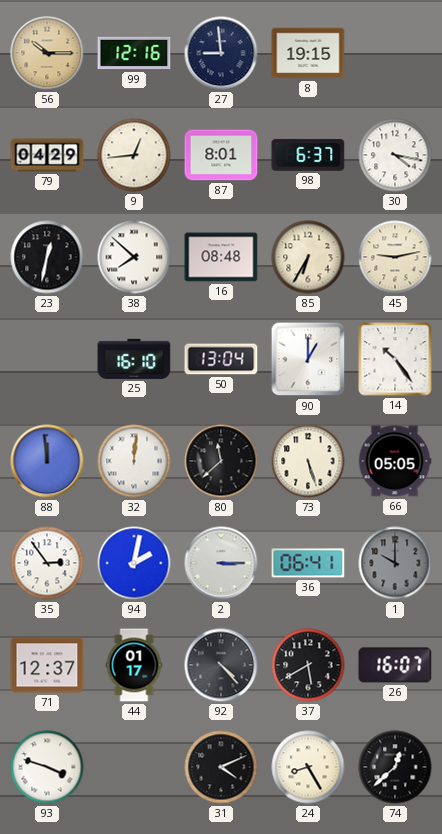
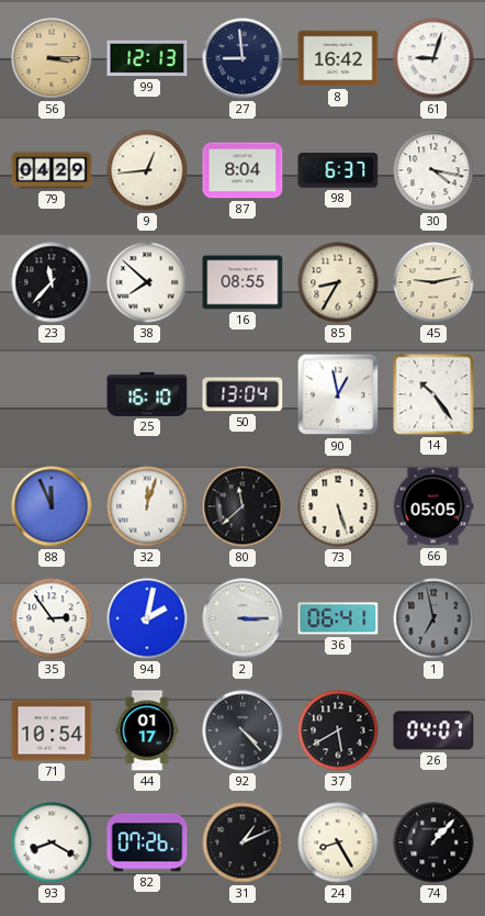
56: 10:15 -> 3:15 (52, 58)
99: 12:16 -> 12:13 (147, 58)
8: 19:15 -> 16:42 (338, 58)
61: none -> 9:03 (433, 58)
87: 8:01 -> 8:04 (243, 170)
23: 12:32 -> 11:37 (52, 282)
16: 08:48 -> 08:55 (243, 282)
85: 6:35 -> 8:35 (338, 282)
90: 1:00 -> 12:58 (338, 394)
88: 11:59 -> 11:56 (52, 506)
32: 12:01 -> 12:03 (147, 506)
1: 10:00 -> 6:58 (433, 618)
71: 12:37 -> 10:54 (52, 730)
26: 16:07 -> 04:07 (433, 730)
93: 3:48 -> 8:20 (52, 842)
82: none -> 07:26 (147, 842)
31: 4:11 -> 1:11 (243, 842)
74: 12:38 -> 1:07 (433, 842)
